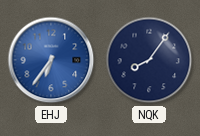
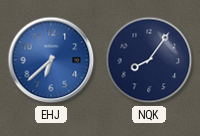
EHJ: 6:36 -> 6:38 (51, 60)
